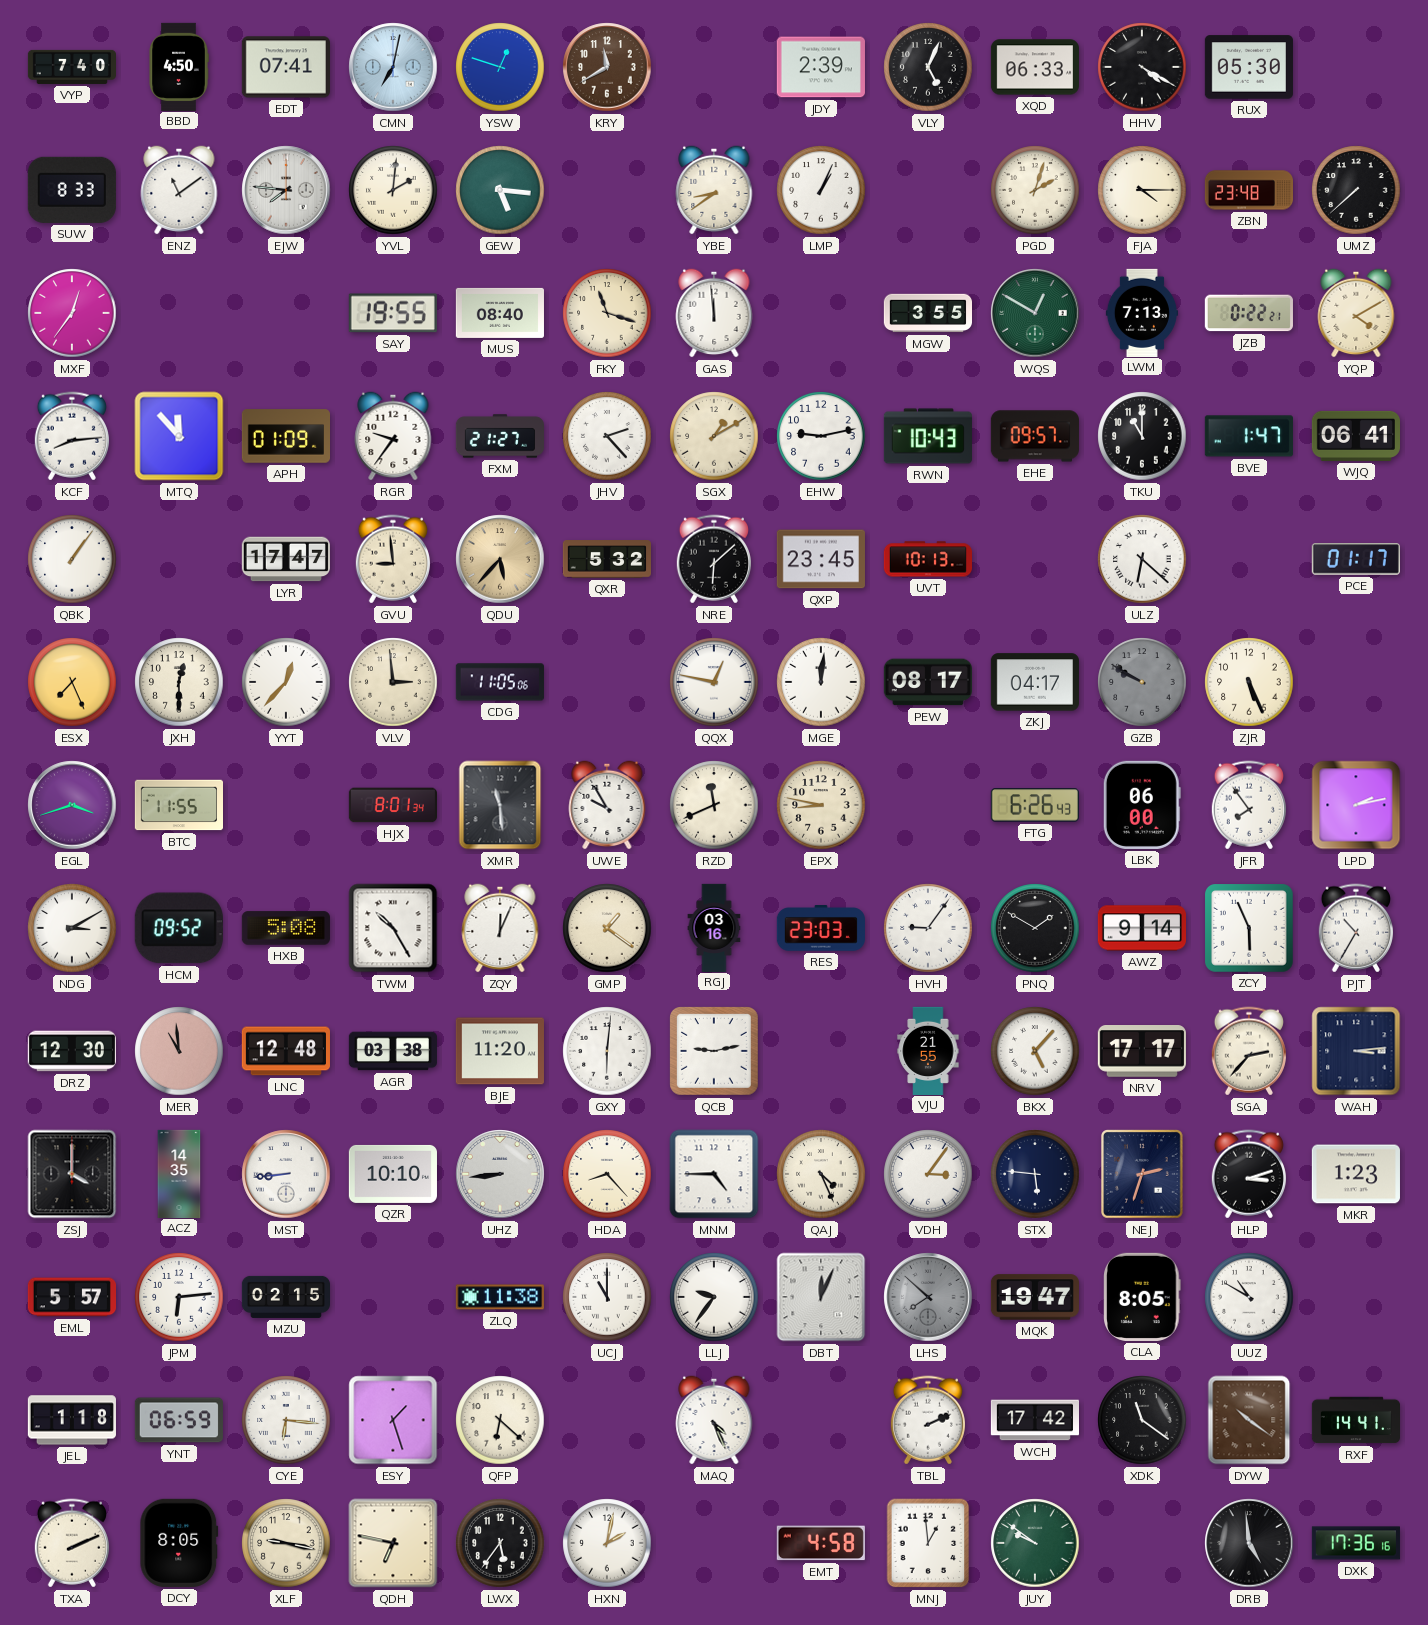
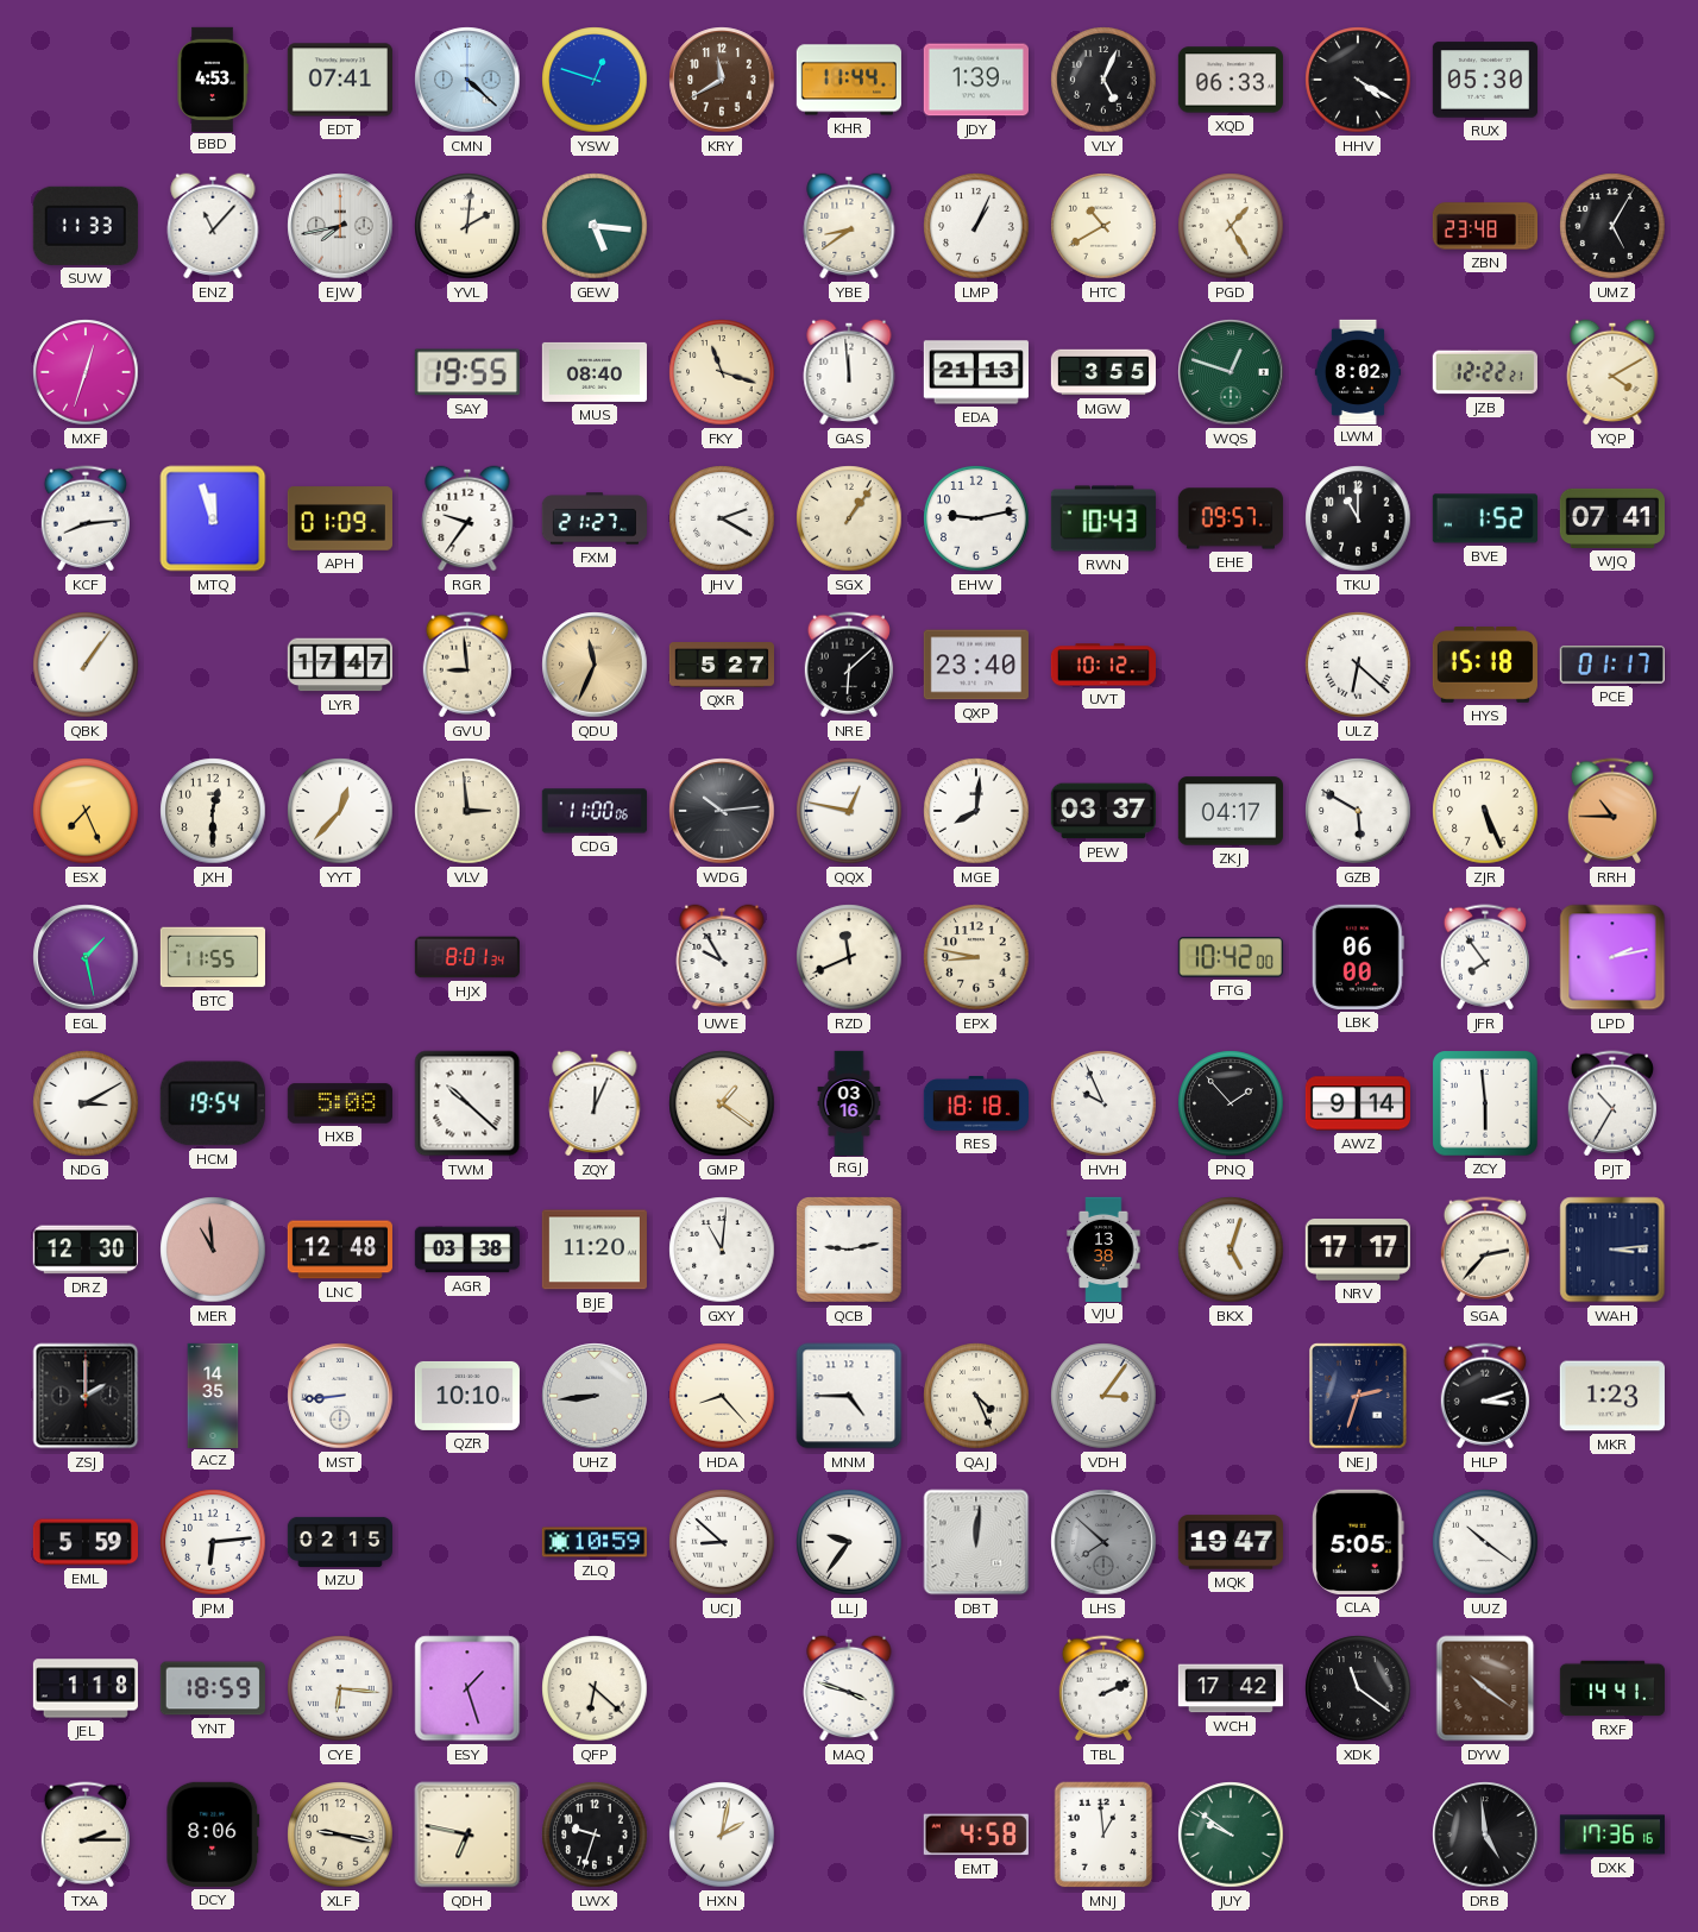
VYP: 7:40 -> none (71, 67)
BBD: 4:50 -> 4:53 (213, 78)
CMN: 7:02 -> 4:22 (467, 80)
KHR: none -> 11:44 (849, 80)
JDY: 2:39 -> 1:39 (976, 80)
SUW: 8:33 -> 11:33 (86, 226)
ENZ: 11:09 -> 11:07 (213, 226)
EJW: 7:46 -> 7:43 (340, 226)
HTC: none -> 10:40 (1103, 226)
PGD: 2:03 -> 1:25 (1231, 226)
FJA: 4:15 -> none (1142, 190)
UMZ: 7:38 -> 5:05 (1612, 226)
MXF: 12:36 -> 12:33 (86, 372)
EDA: none -> 21:13 (976, 372)
WQS: 12:50 -> 12:48 (1231, 372)
LWM: 7:13 -> 8:02 (1357, 371)
JZB: 0:22 -> 12:22 (1485, 372)
MTQ: 11:53 -> 11:57 (213, 518)
JHV: 2:23 -> 2:20 (722, 518)
SGX: 1:10 -> 1:06 (849, 518)
BVE: 1:47 -> 1:52 (1485, 518)
WJQ: 06:41 -> 07:41 (1611, 518)
QDU: 5:37 -> 11:34 (595, 665)
QXR: 5:32 -> 5:27 (721, 665)
QXP: 23:45 -> 23:40 (976, 665)
UVT: 10:13 -> 10:12 (1102, 665)
HYS: none -> 15:18 (1485, 666)
CDG: 11:05 -> 11:00 (595, 811)
WDG: none -> 10:14 (722, 811)
MGE: 12:01 -> 8:01 (976, 811)
PEW: 08:17 -> 03:37 (1103, 811)
GZB: 9:50 -> 5:50 (1358, 811)
GZB dial: grey -> white (1358, 811)
RRH: none -> 10:45 (1612, 811)
EGL: 3:42 -> 1:28 (86, 957)
XMR: 11:29 -> none (500, 805)
FTG: 6:26 -> 10:42 (1231, 957)
HCM: 09:52 -> 19:54 (213, 1103)
TWM: 10:25 -> 10:22 (467, 1103)
RES: 23:03 -> 18:18 (976, 1103)
HVH: 9:06 -> 9:56 (1103, 1103)
PNQ: 1:50 -> 1:53 (1231, 1103)
ZCY: 5:56 -> 5:59 (1486, 1105)
GXY: 6:01 -> 11:01 (722, 1250)
VJU: 21:55 -> 13:38 (1103, 1248)
BKX: 5:07 -> 5:03 (1231, 1250)
ZSJ: 4:00 -> 2:00 (86, 1396)
STX: 5:46 -> none (1035, 1174)
EML: 5:57 -> 5:59 (84, 1542)
ZLQ: 11:38 -> 10:59 (595, 1542)
UCJ: 11:00 -> 8:52 (722, 1542)
DBT: 12:04 -> 12:01 (976, 1542)
CLA: 8:05 -> 5:05 (1358, 1542)
UUZ: 10:50 -> 10:21 (1485, 1542)
YNT: 06:59 -> 18:59 (213, 1688)
MAQ: 4:26 -> 3:48 (849, 1688)
TXA: 2:11 -> 2:15 (86, 1835)
DCY: 8:05 -> 8:06 (213, 1835)
LWX: 5:36 -> 9:33 (595, 1835)
